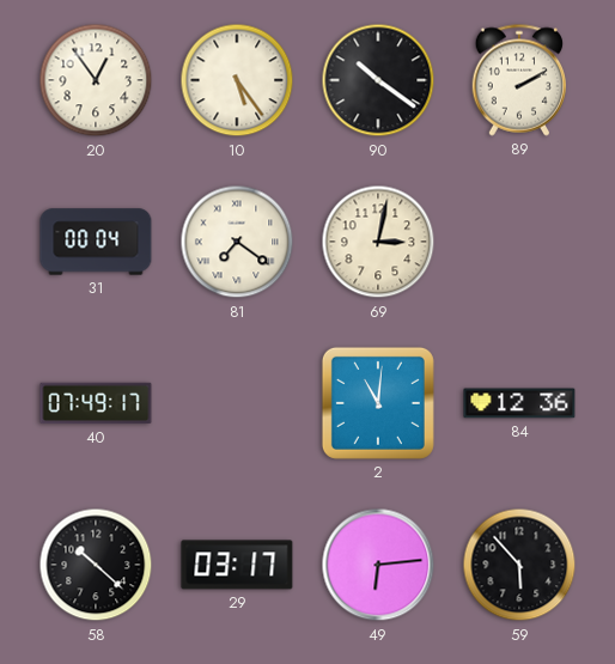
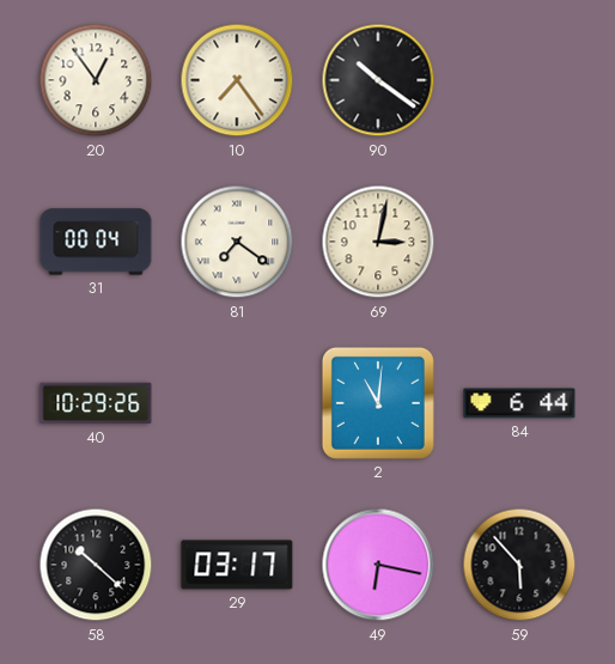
10: 5:24 -> 7:24 (237, 80)
89: 2:10 -> none (519, 80)
40: 07:49 -> 10:29 (96, 403)
84: 12:36 -> 6:44 (519, 403)
49: 6:14 -> 6:17 (378, 565)
